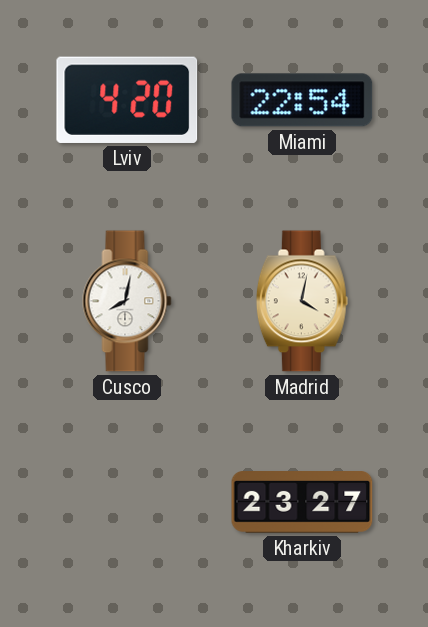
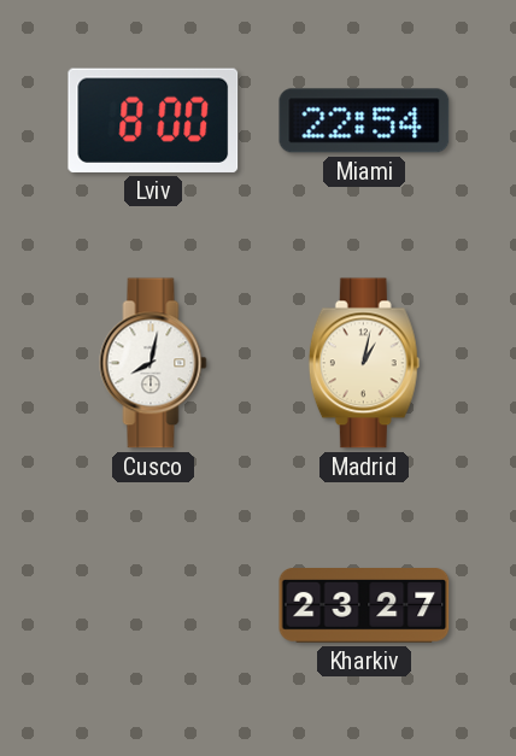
Lviv: 4:20 -> 8:00 (153, 121)
Madrid: 4:02 -> 1:02 (364, 363)
